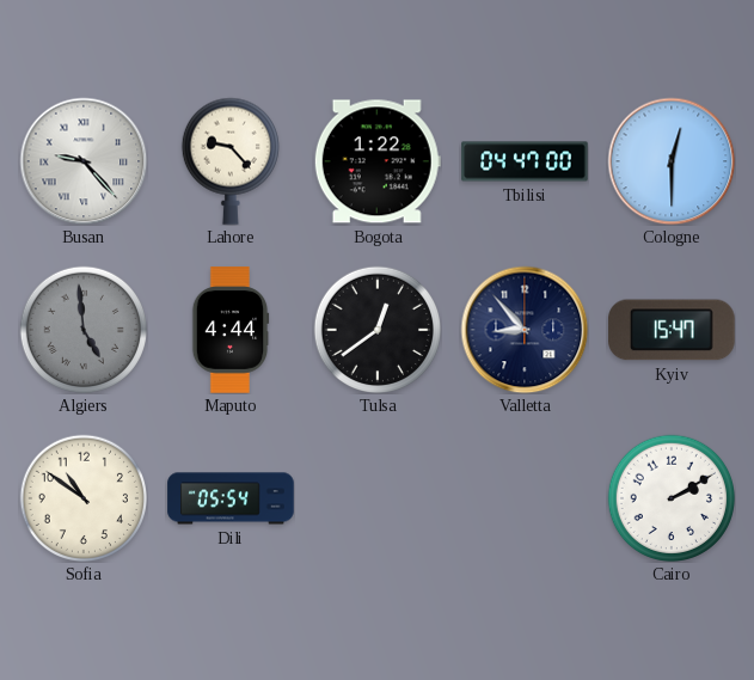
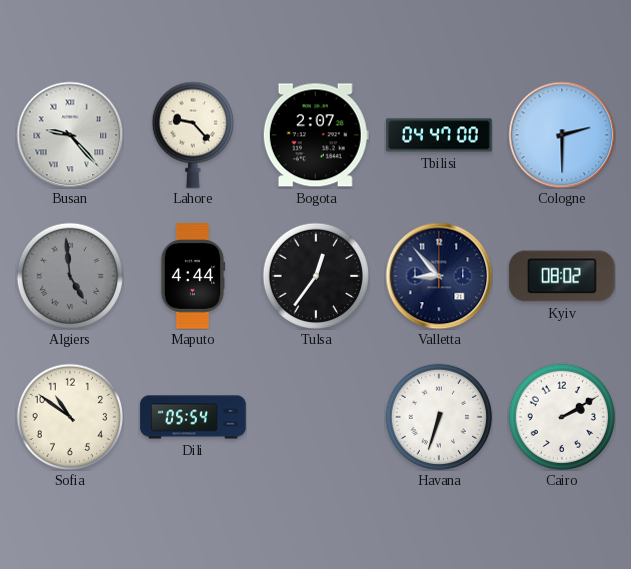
Bogota: 1:22 -> 2:07 (316, 135)
Cologne: 12:30 -> 2:30 (562, 135)
Tulsa: 12:39 -> 12:36 (315, 275)
Kyiv: 15:47 -> 08:02 (562, 276)
Havana: none -> 6:33 (438, 416)
